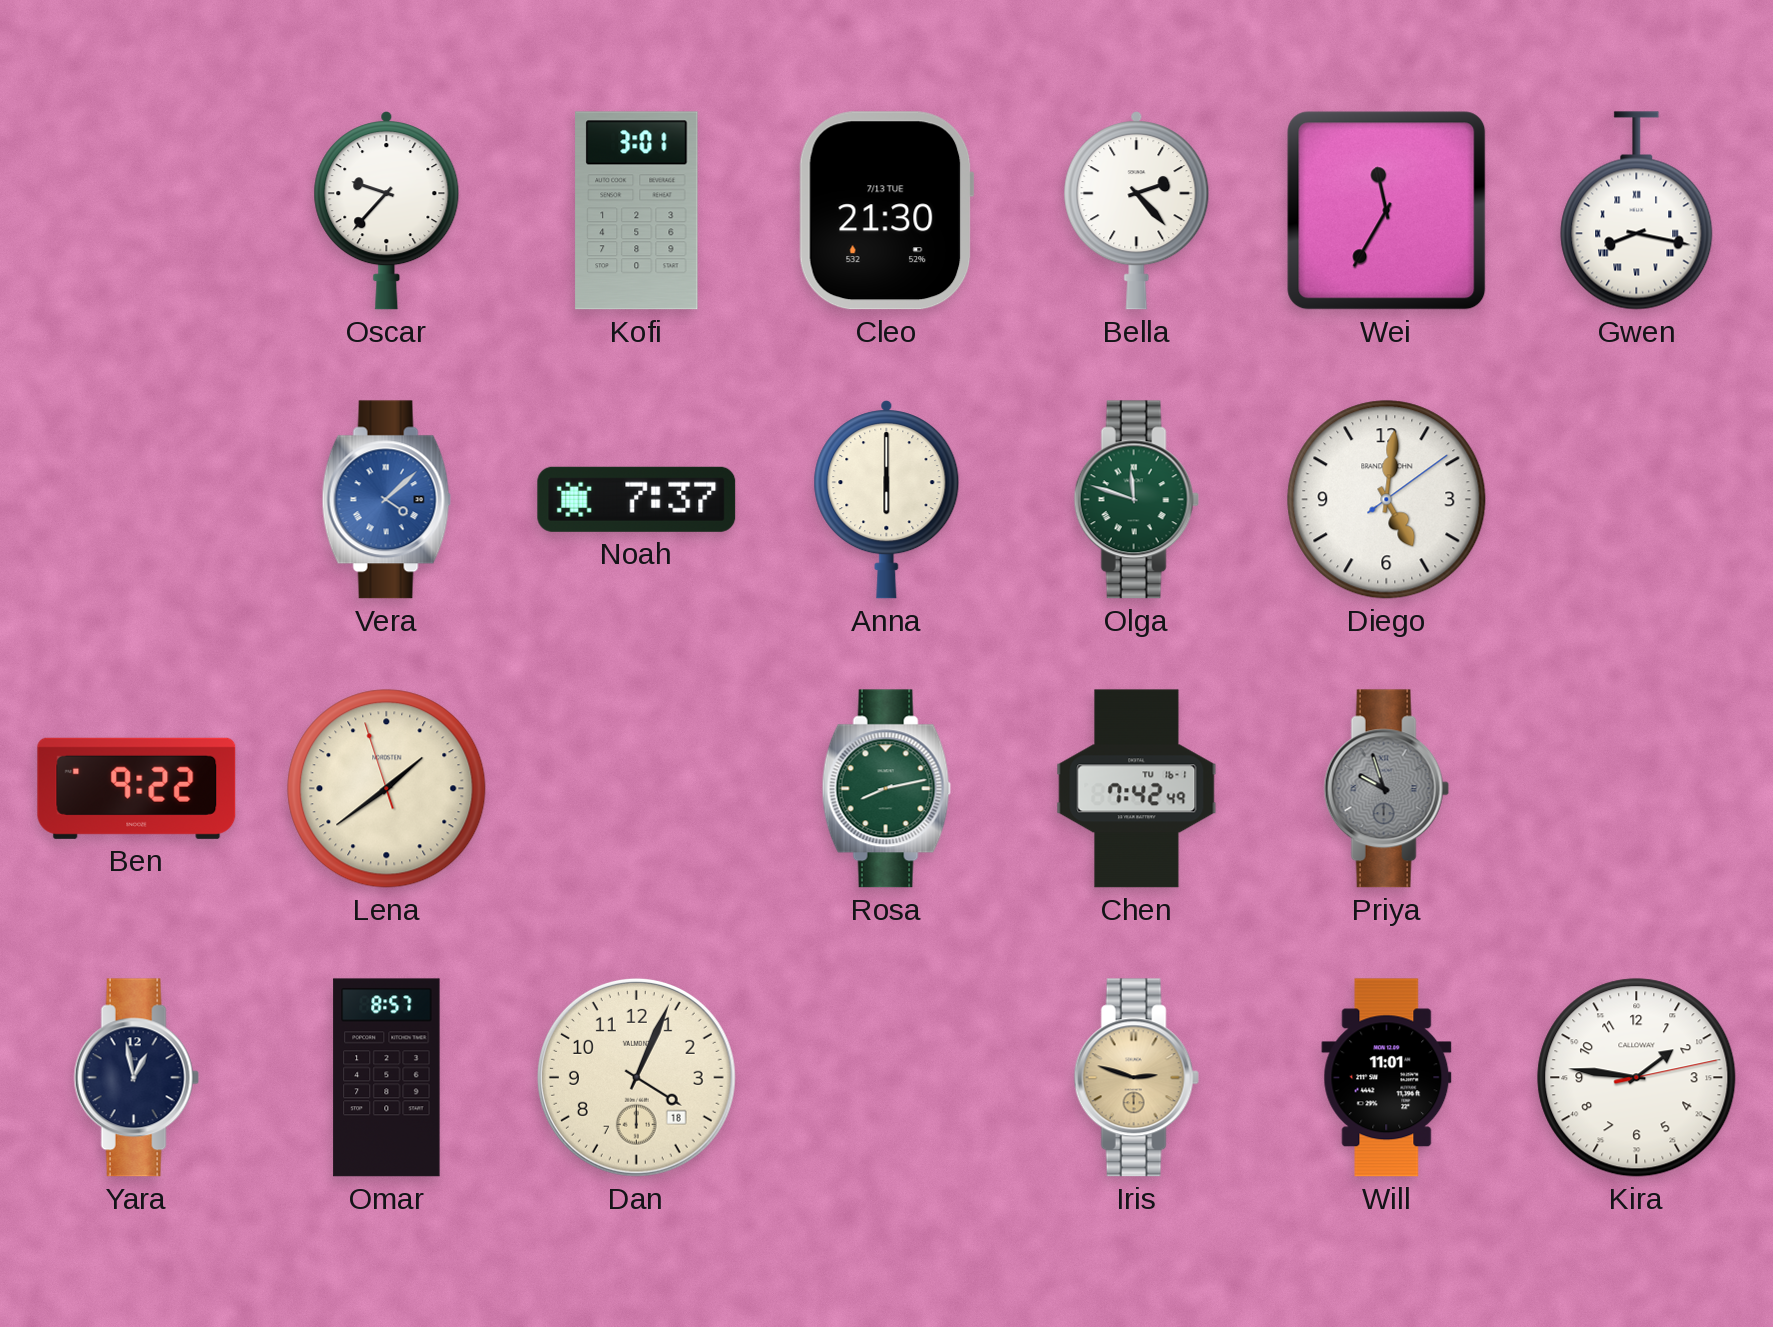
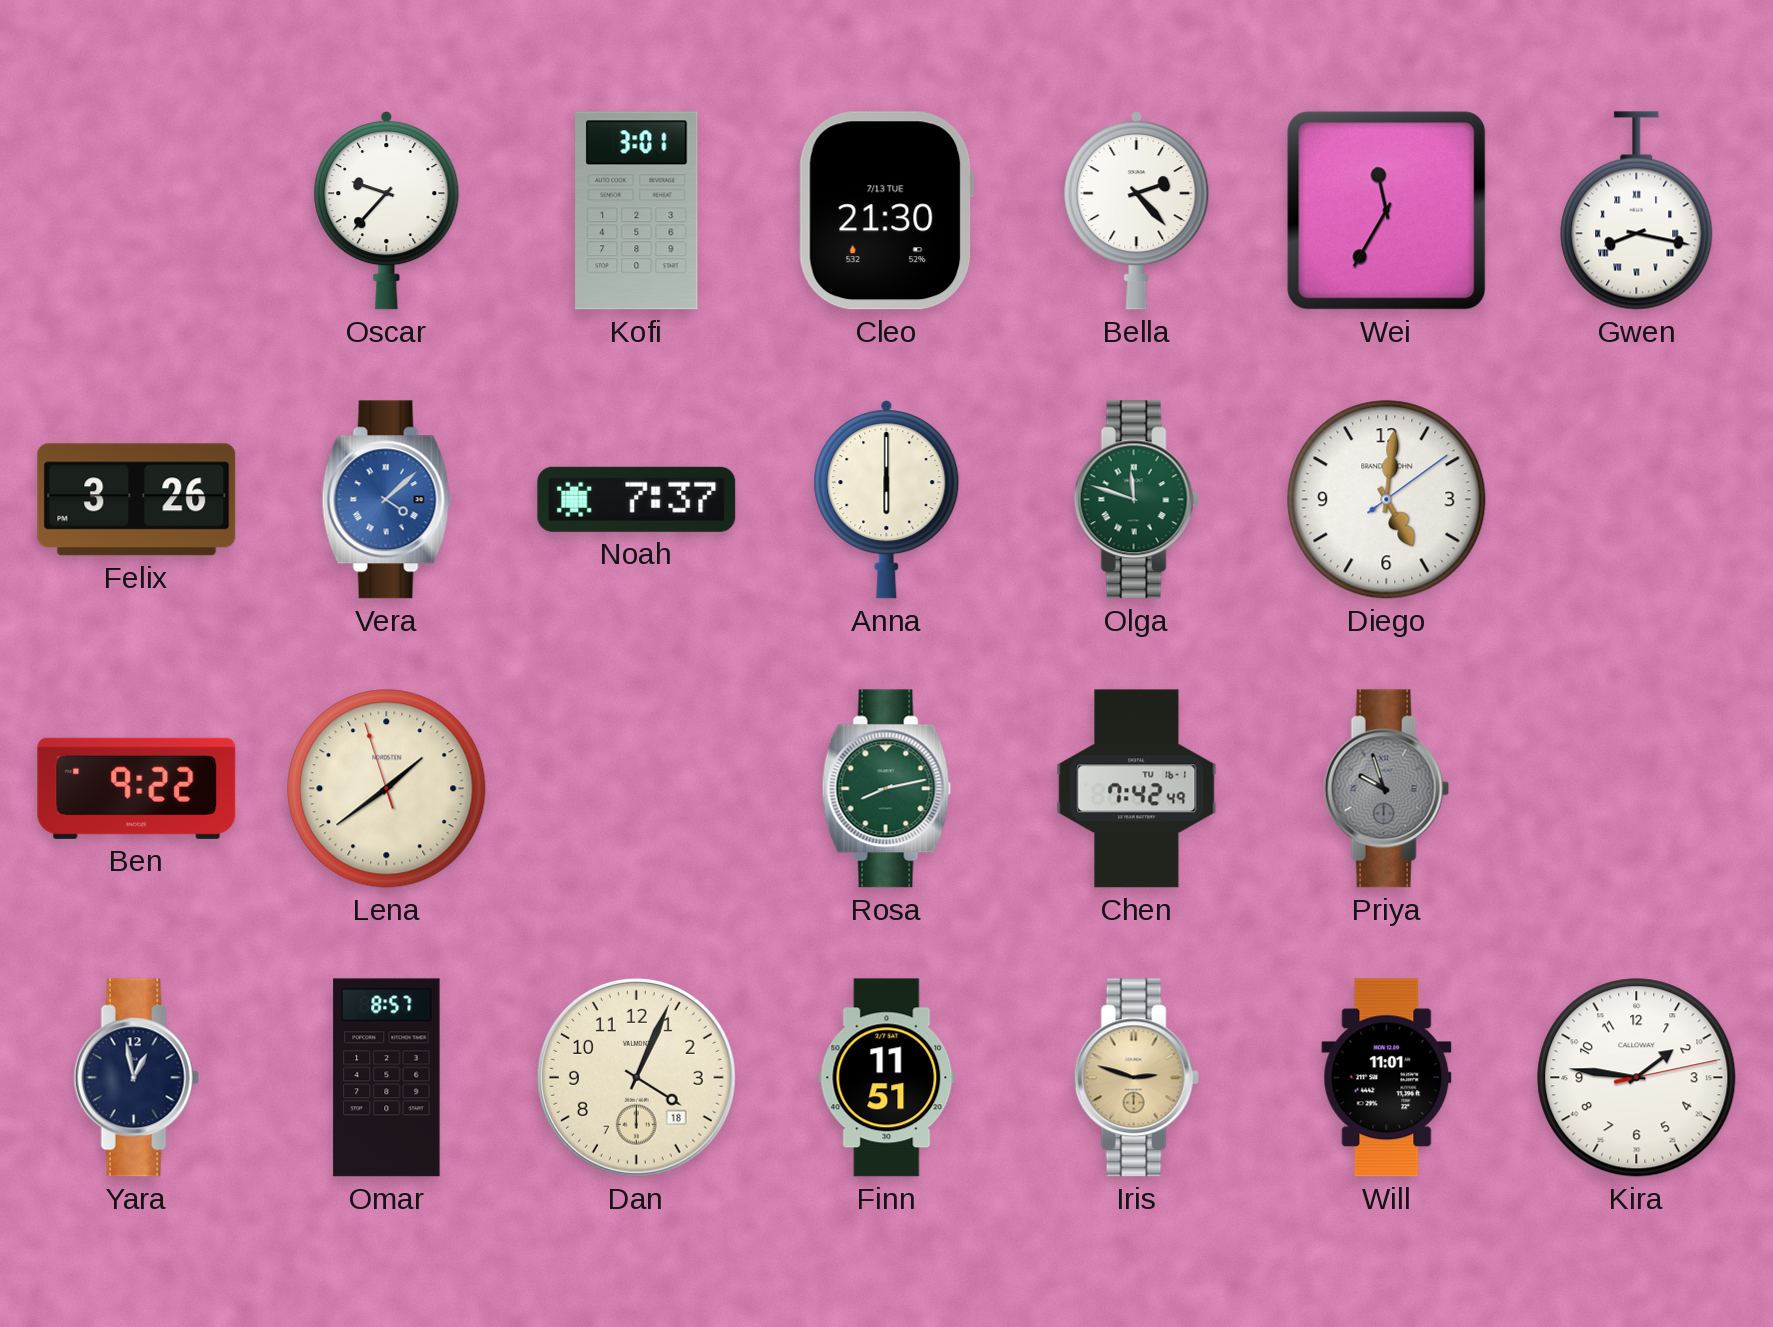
Felix: none -> 3:26 (137, 500)
Finn: none -> 11:51 (887, 1078)
